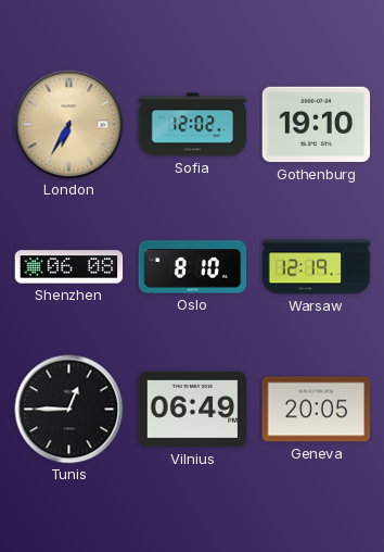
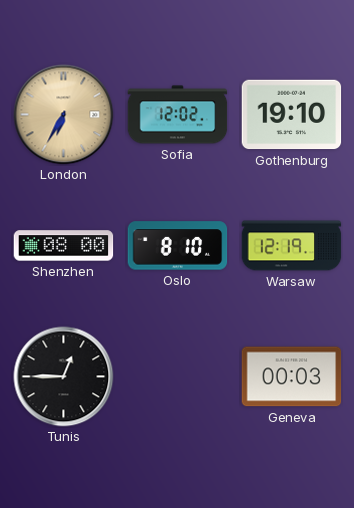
Shenzhen: 06:08 -> 08:00 (64, 246)
Vilnius: 06:49 -> none (193, 410)
Geneva: 20:05 -> 00:03 (292, 377)
